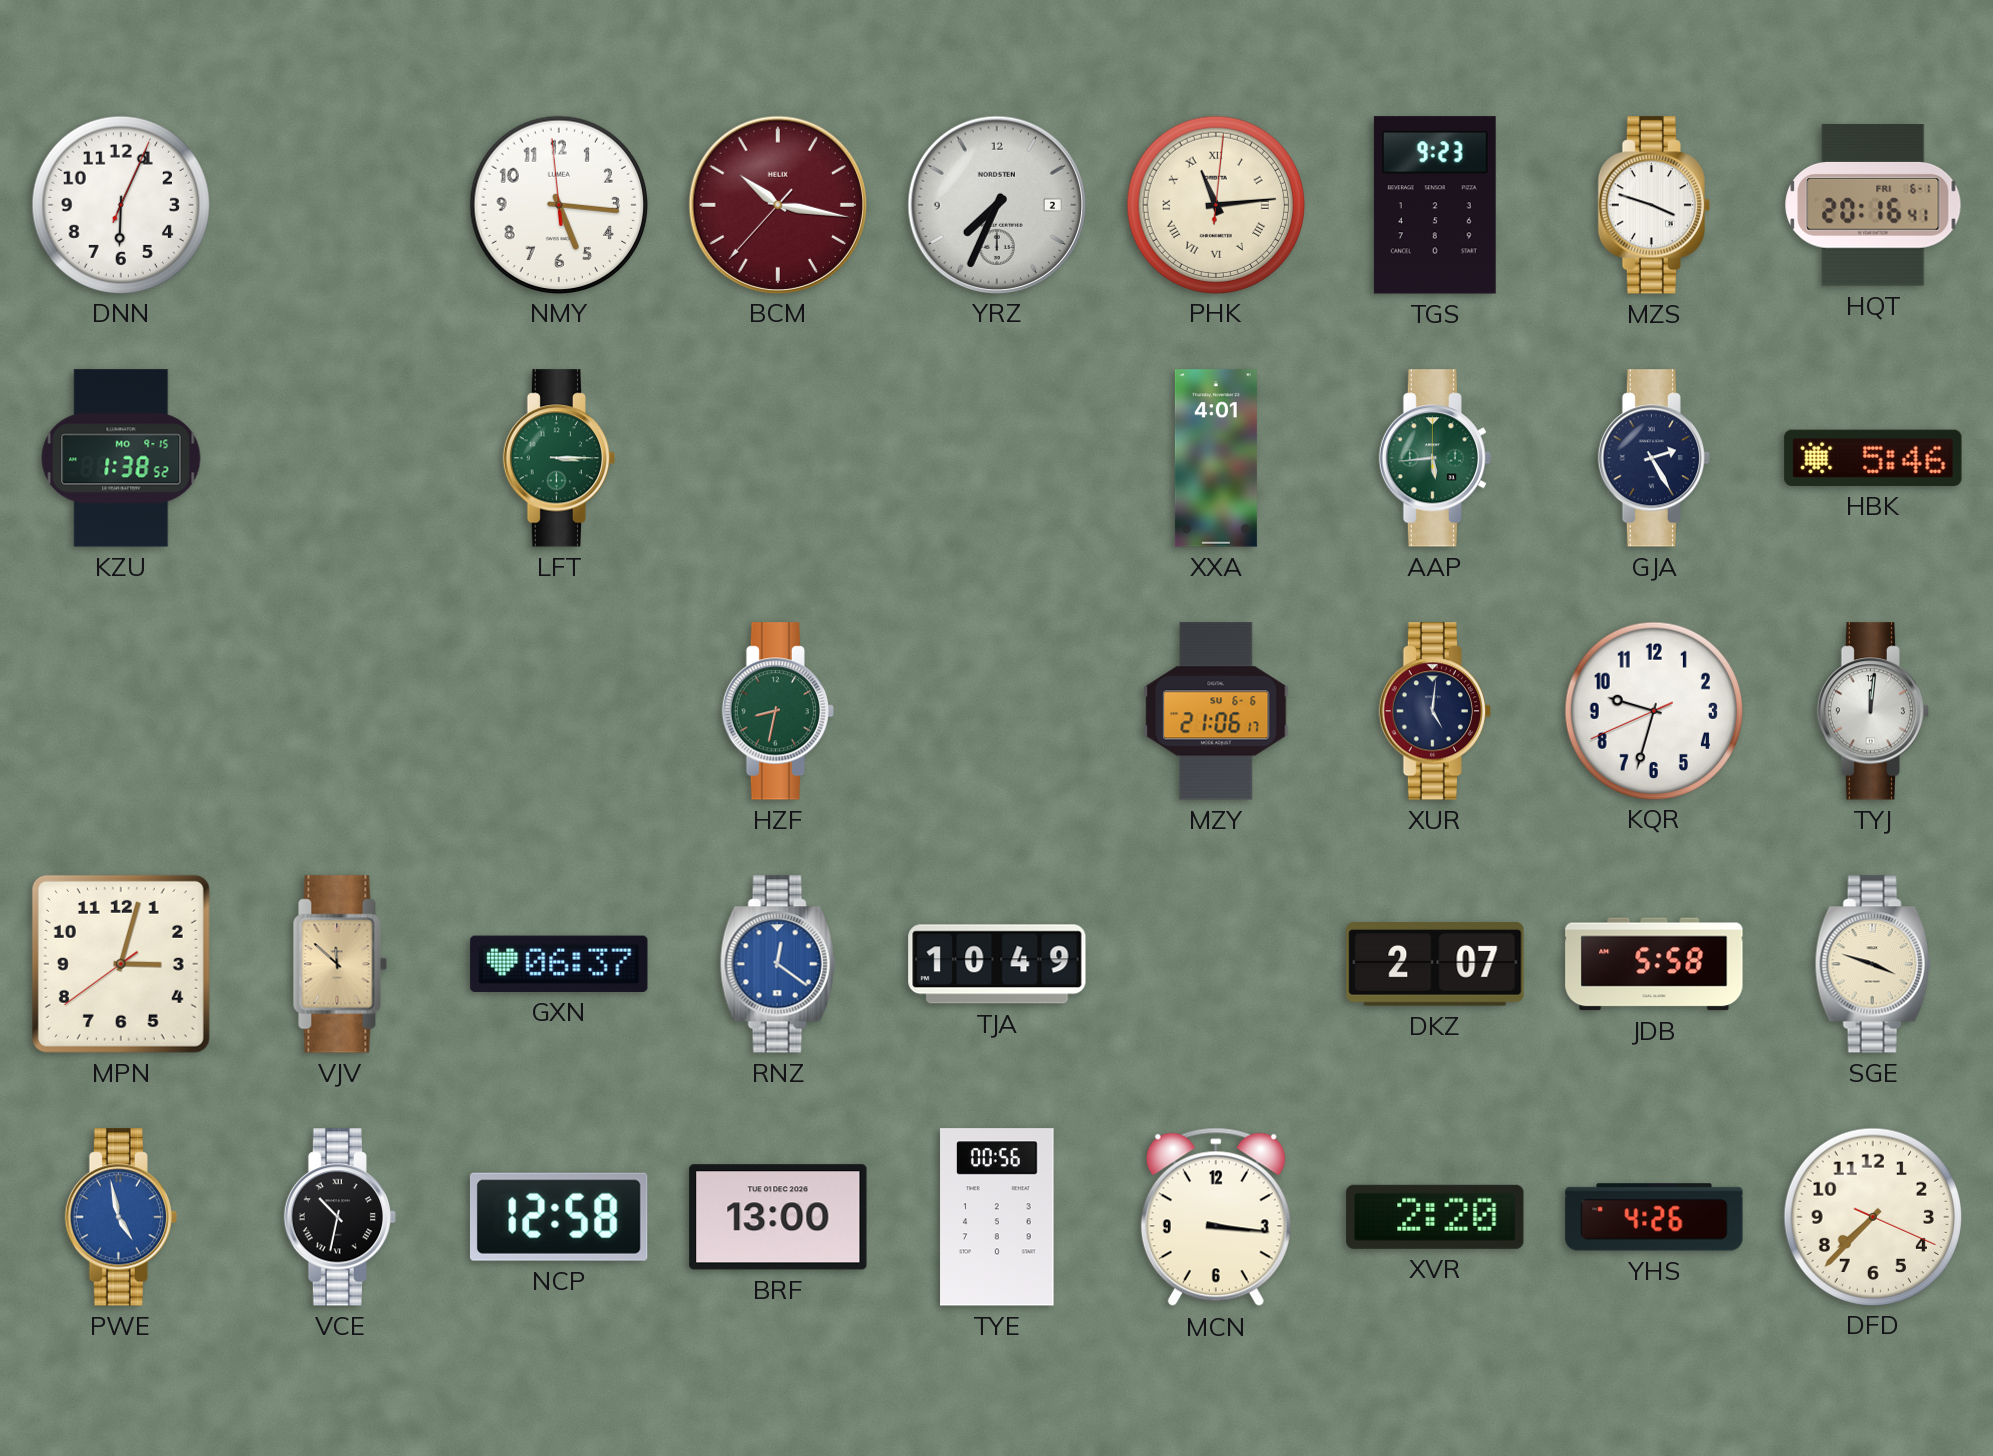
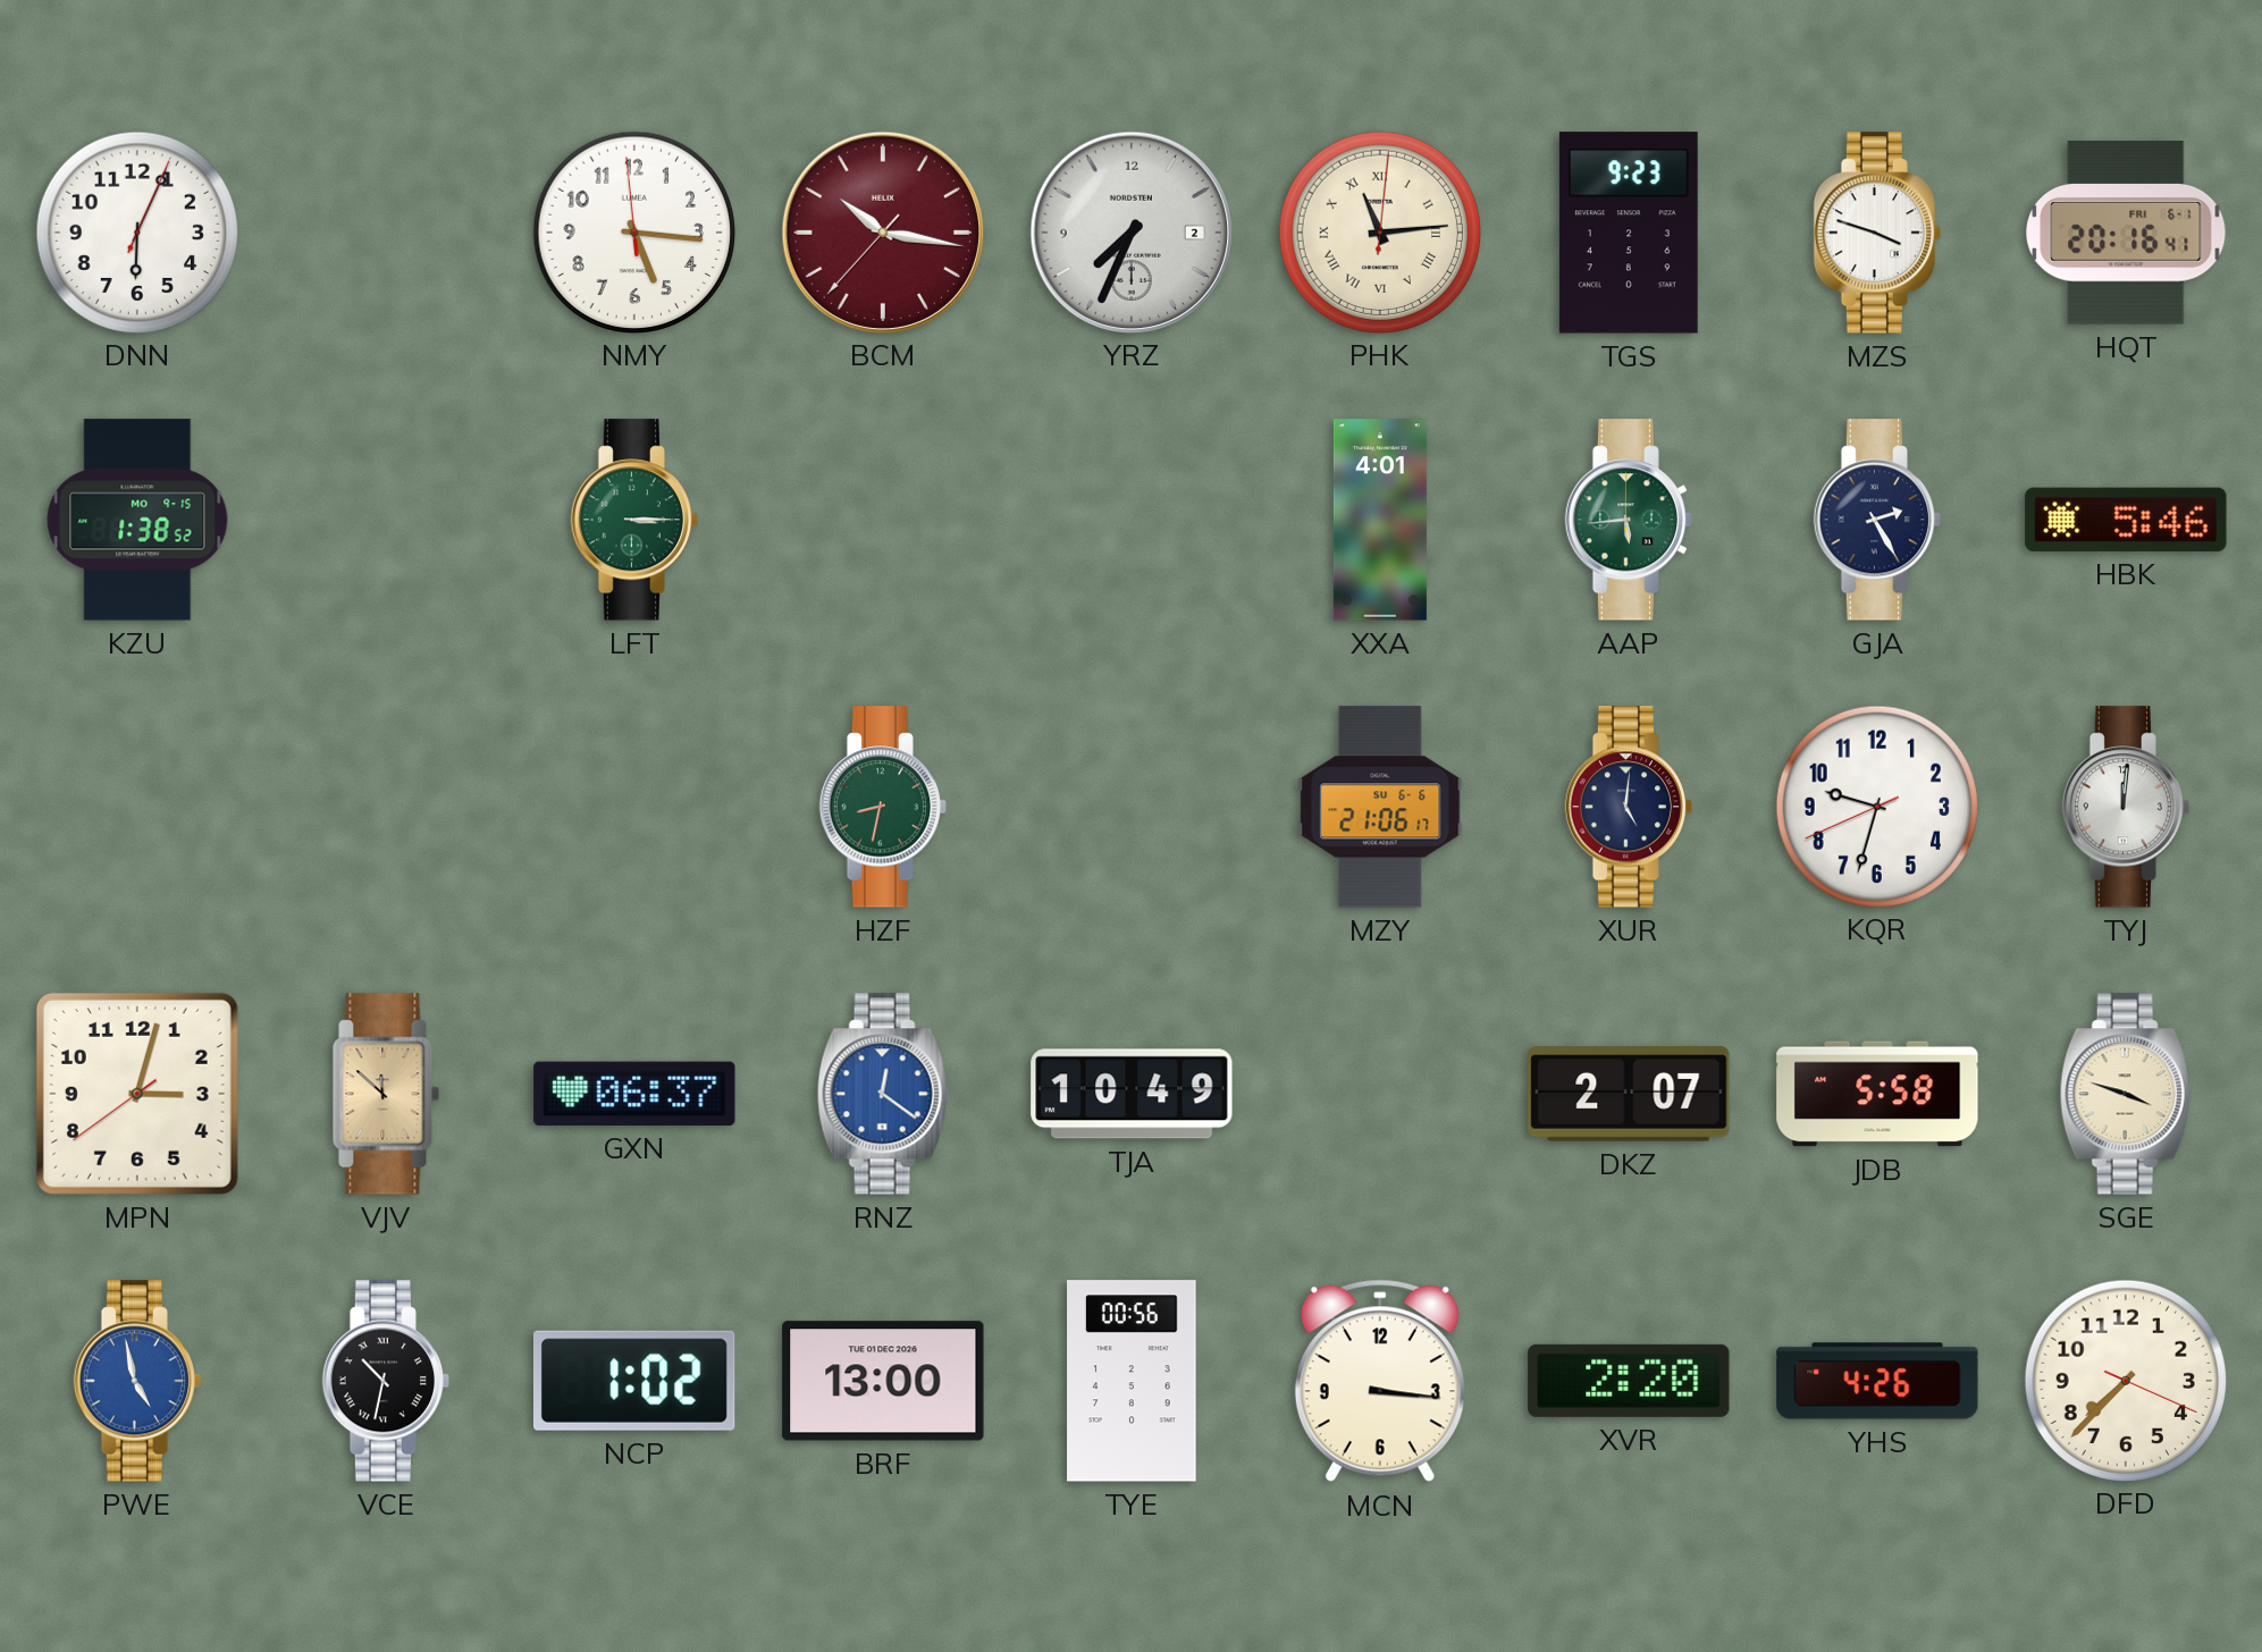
NCP: 12:58 -> 1:02 (634, 1381)
